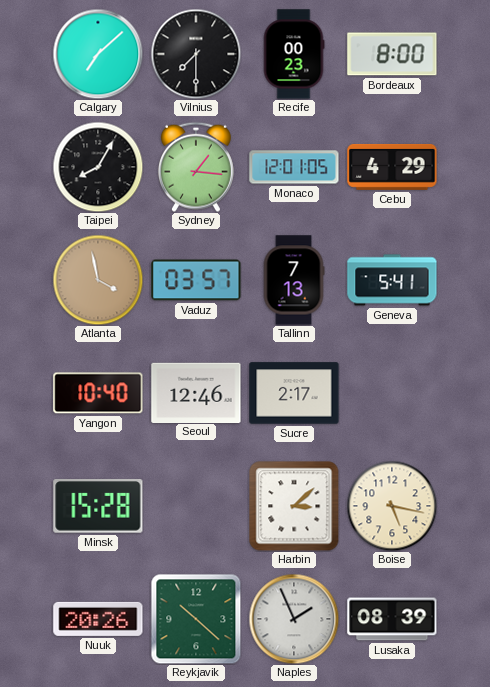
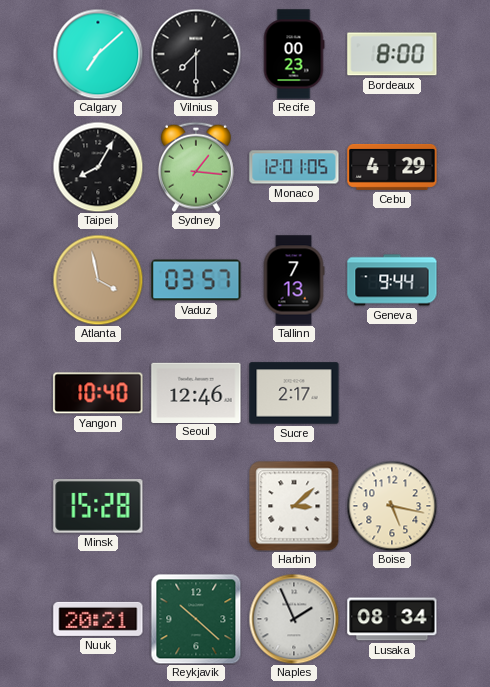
Geneva: 5:41 -> 9:44 (392, 280)
Nuuk: 20:26 -> 20:21 (98, 619)
Lusaka: 08:39 -> 08:34 (392, 619)
